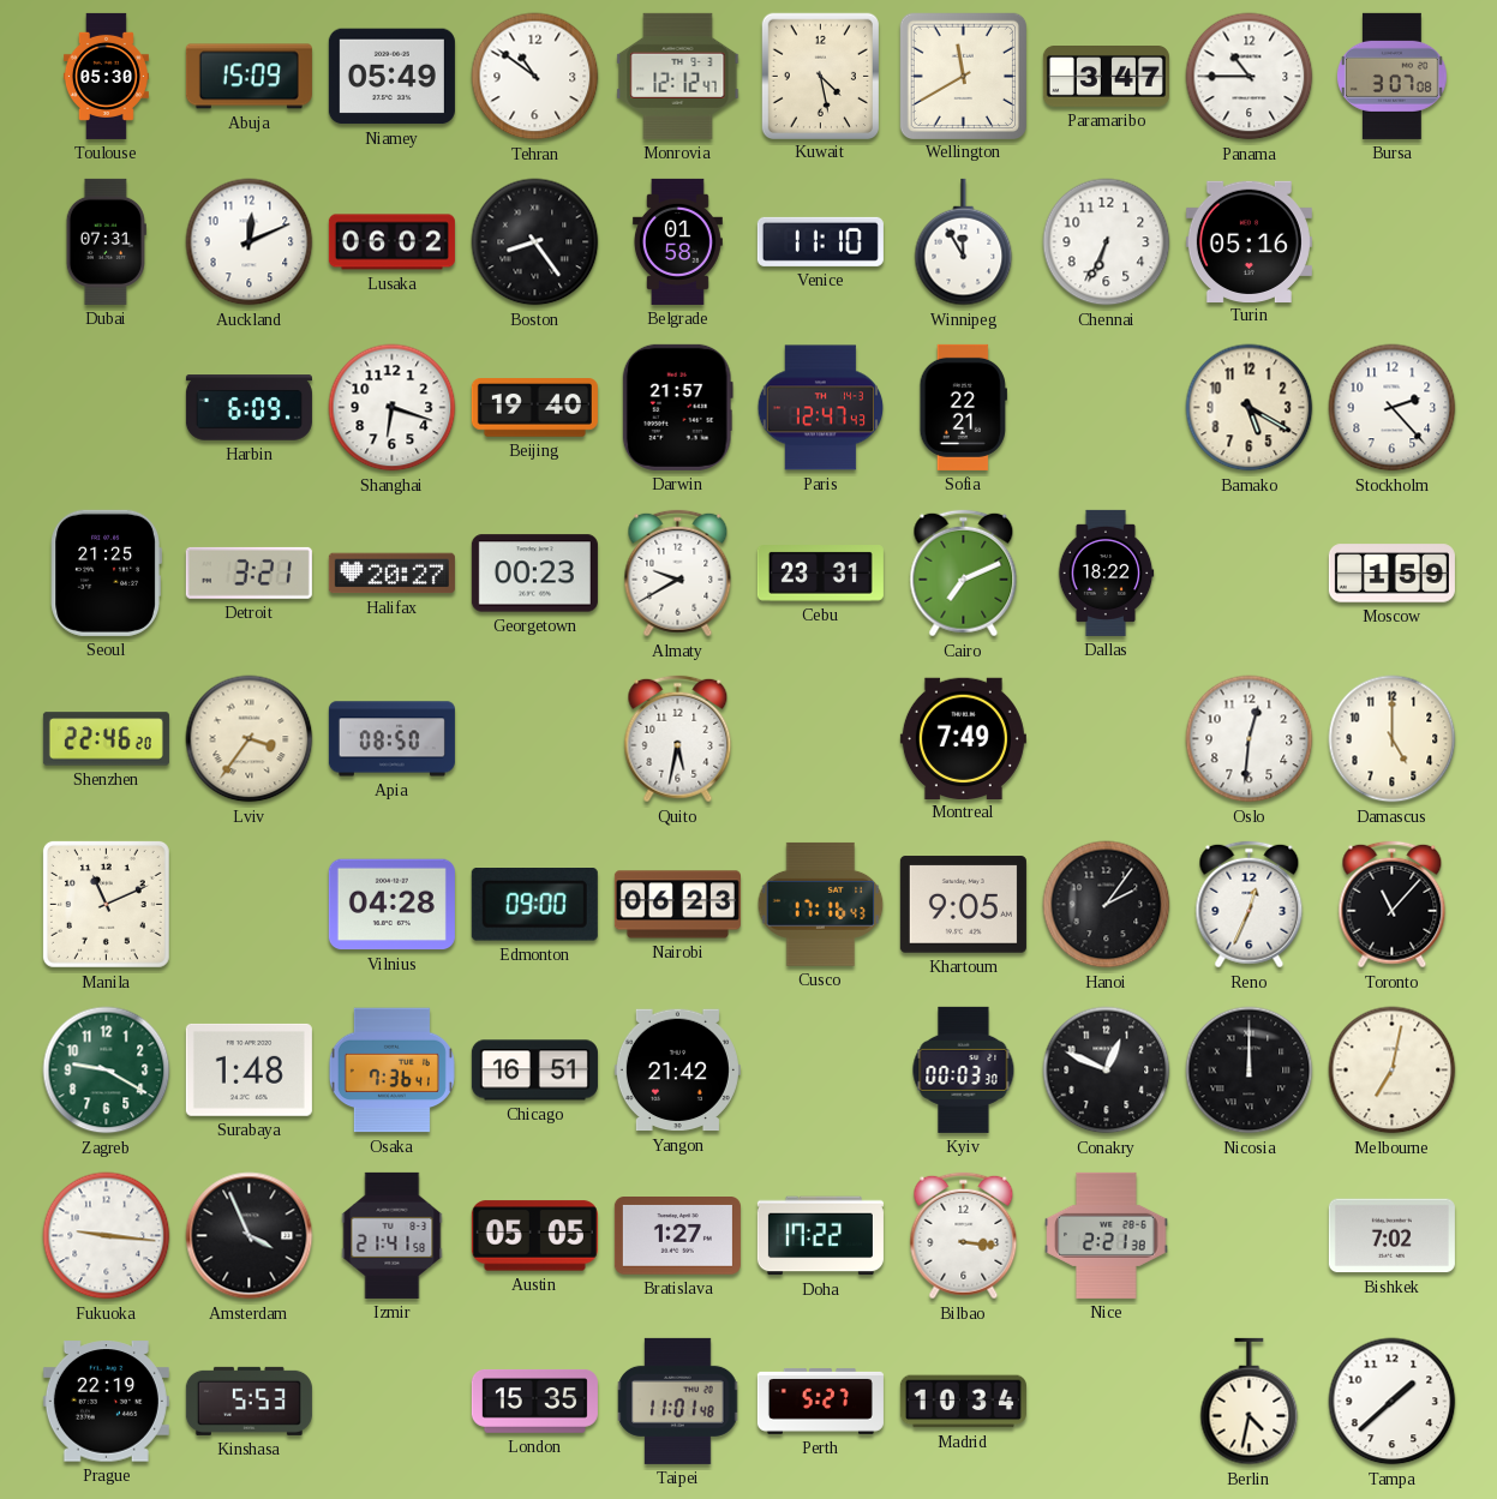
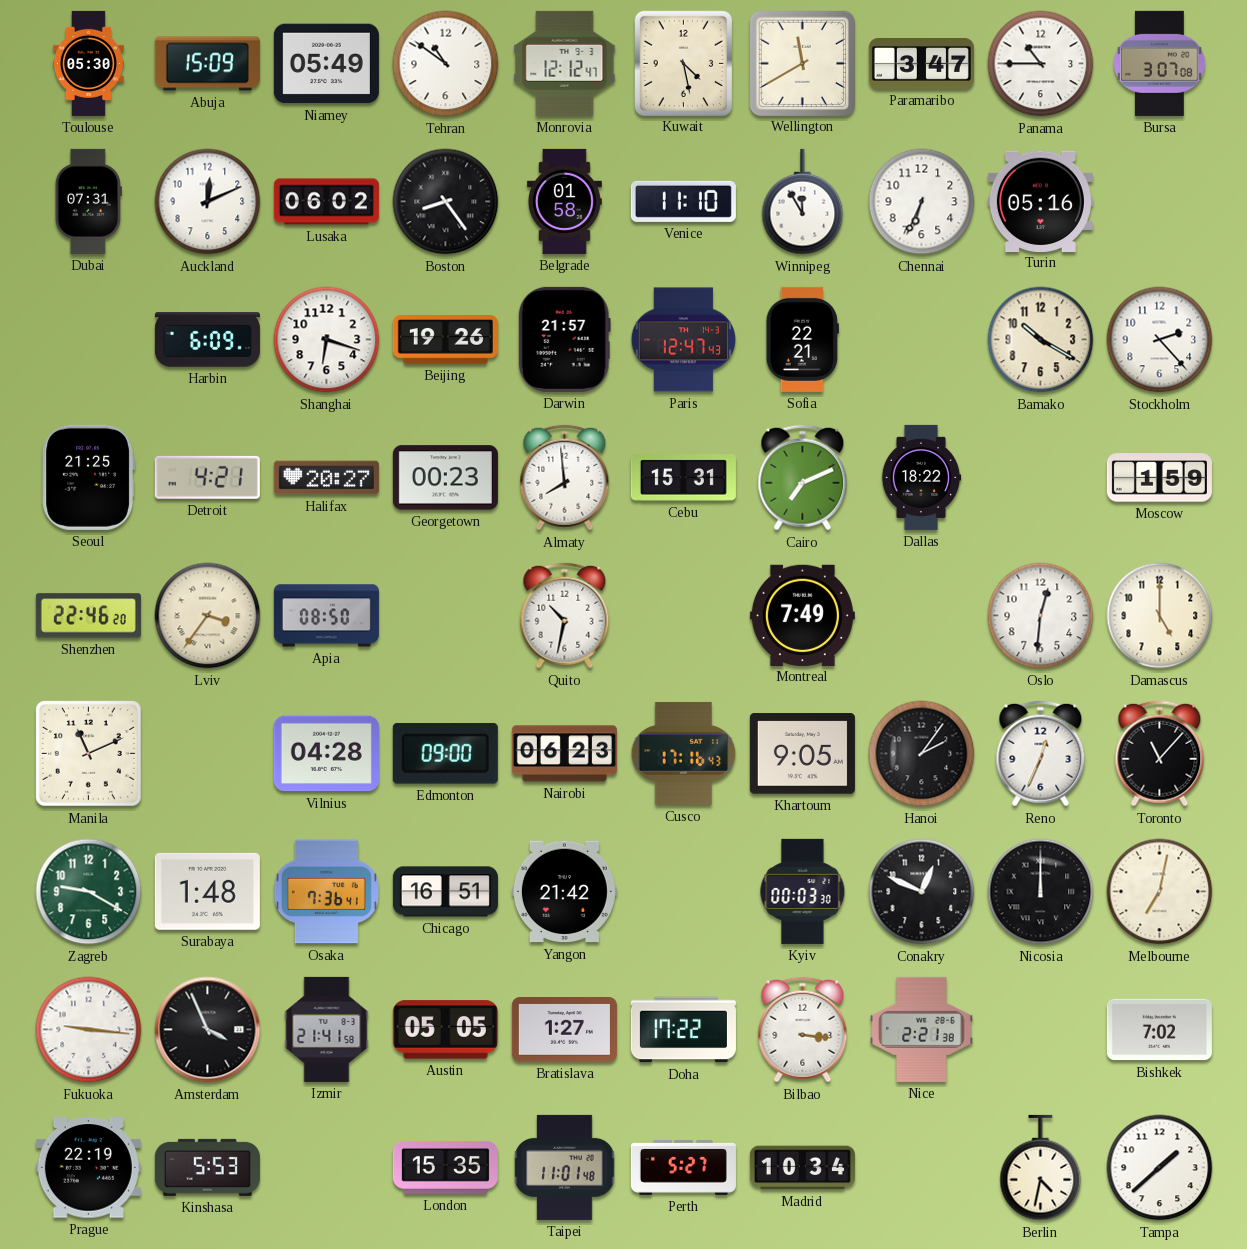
Beijing: 19:40 -> 19:26 (445, 340)
Bamako: 5:20 -> 10:20 (1041, 340)
Detroit: 3:21 -> 4:21 (207, 477)
Almaty: 9:40 -> 7:59 (565, 478)
Cebu: 23:31 -> 15:31 (683, 478)
Quito: 5:32 -> 10:32 (565, 616)
